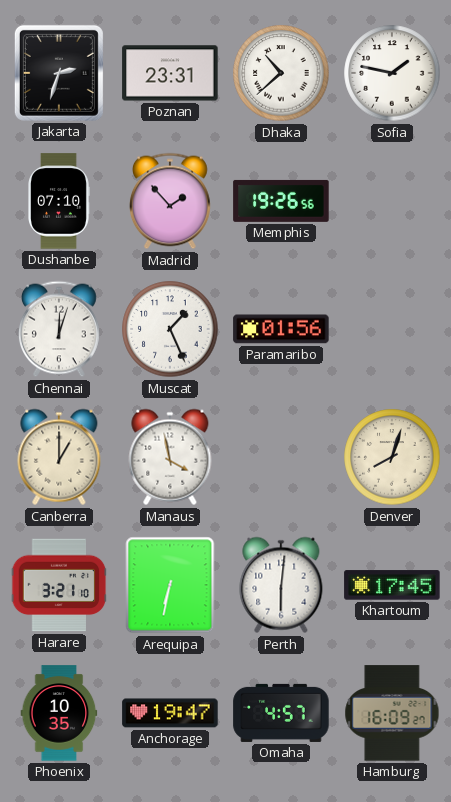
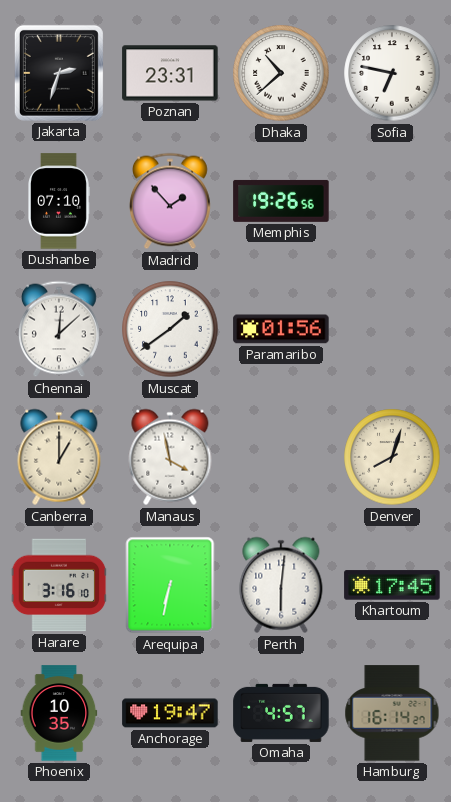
Sofia: 1:47 -> 6:47 (392, 73)
Chennai: 12:03 -> 12:08 (59, 329)
Muscat: 1:26 -> 1:39 (170, 329)
Harare: 3:21 -> 3:16 (59, 585)
Hamburg: 16:09 -> 16:14 (392, 713)
